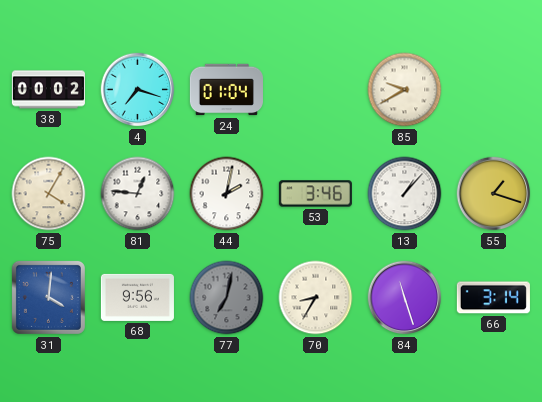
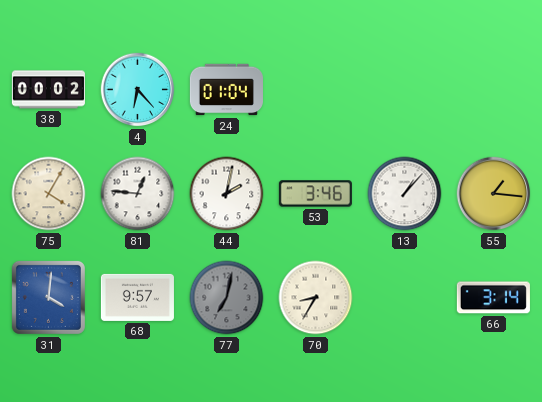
4: 7:18 -> 6:23 (138, 90)
85: 9:40 -> none (405, 90)
55: 1:18 -> 1:16 (494, 194)
68: 9:56 -> 9:57 (137, 297)
84: 11:27 -> none (405, 298)
